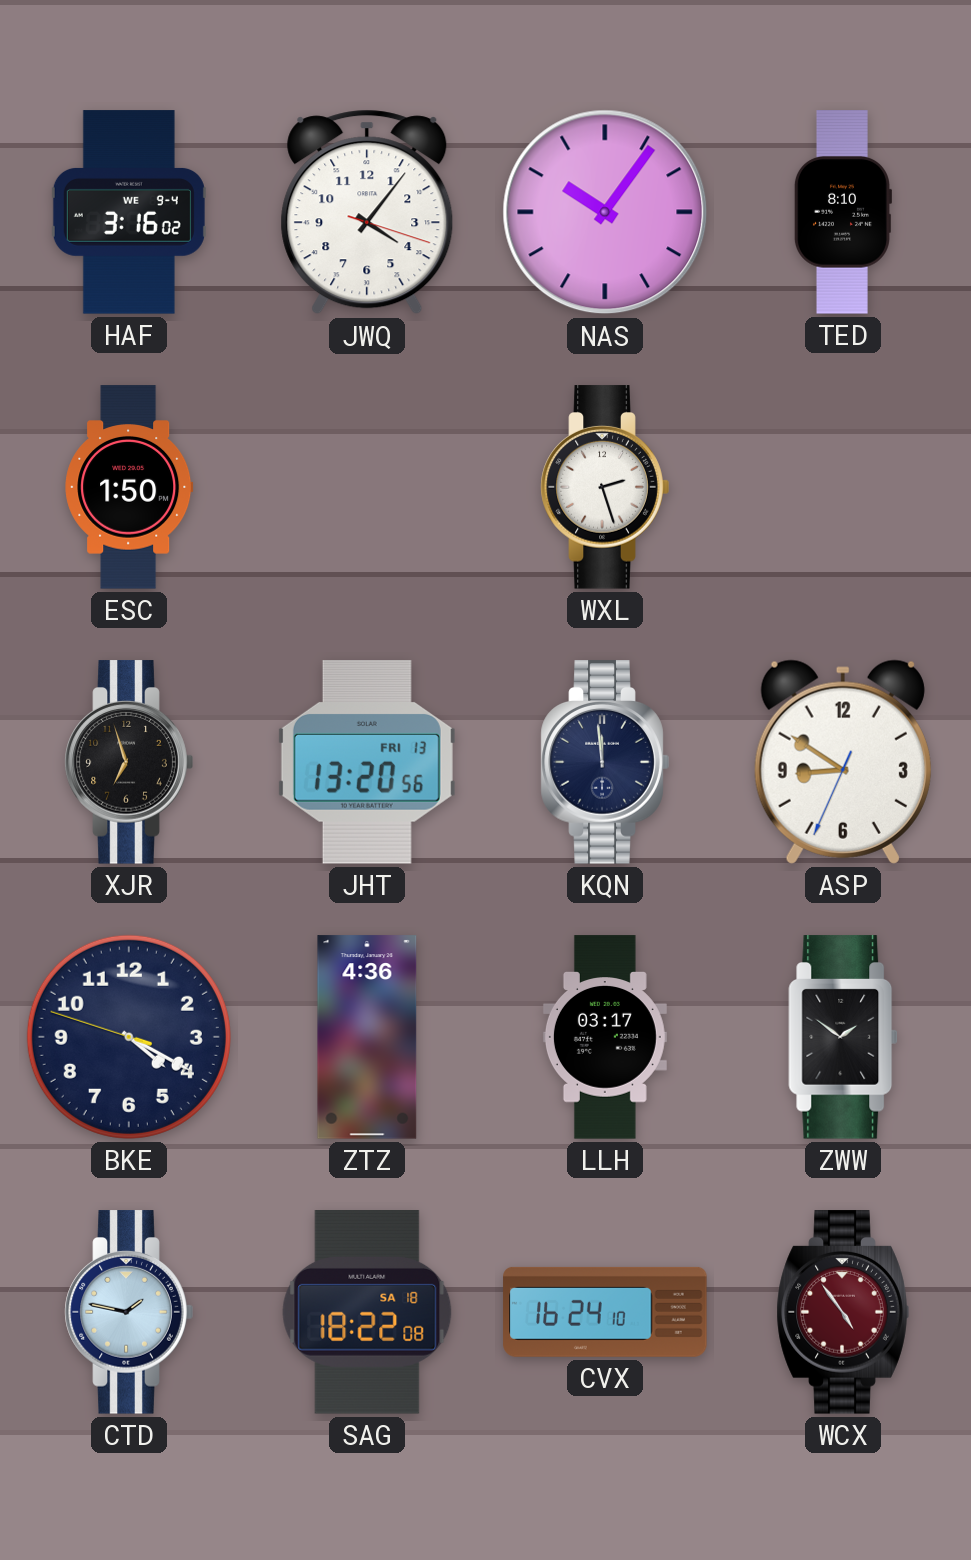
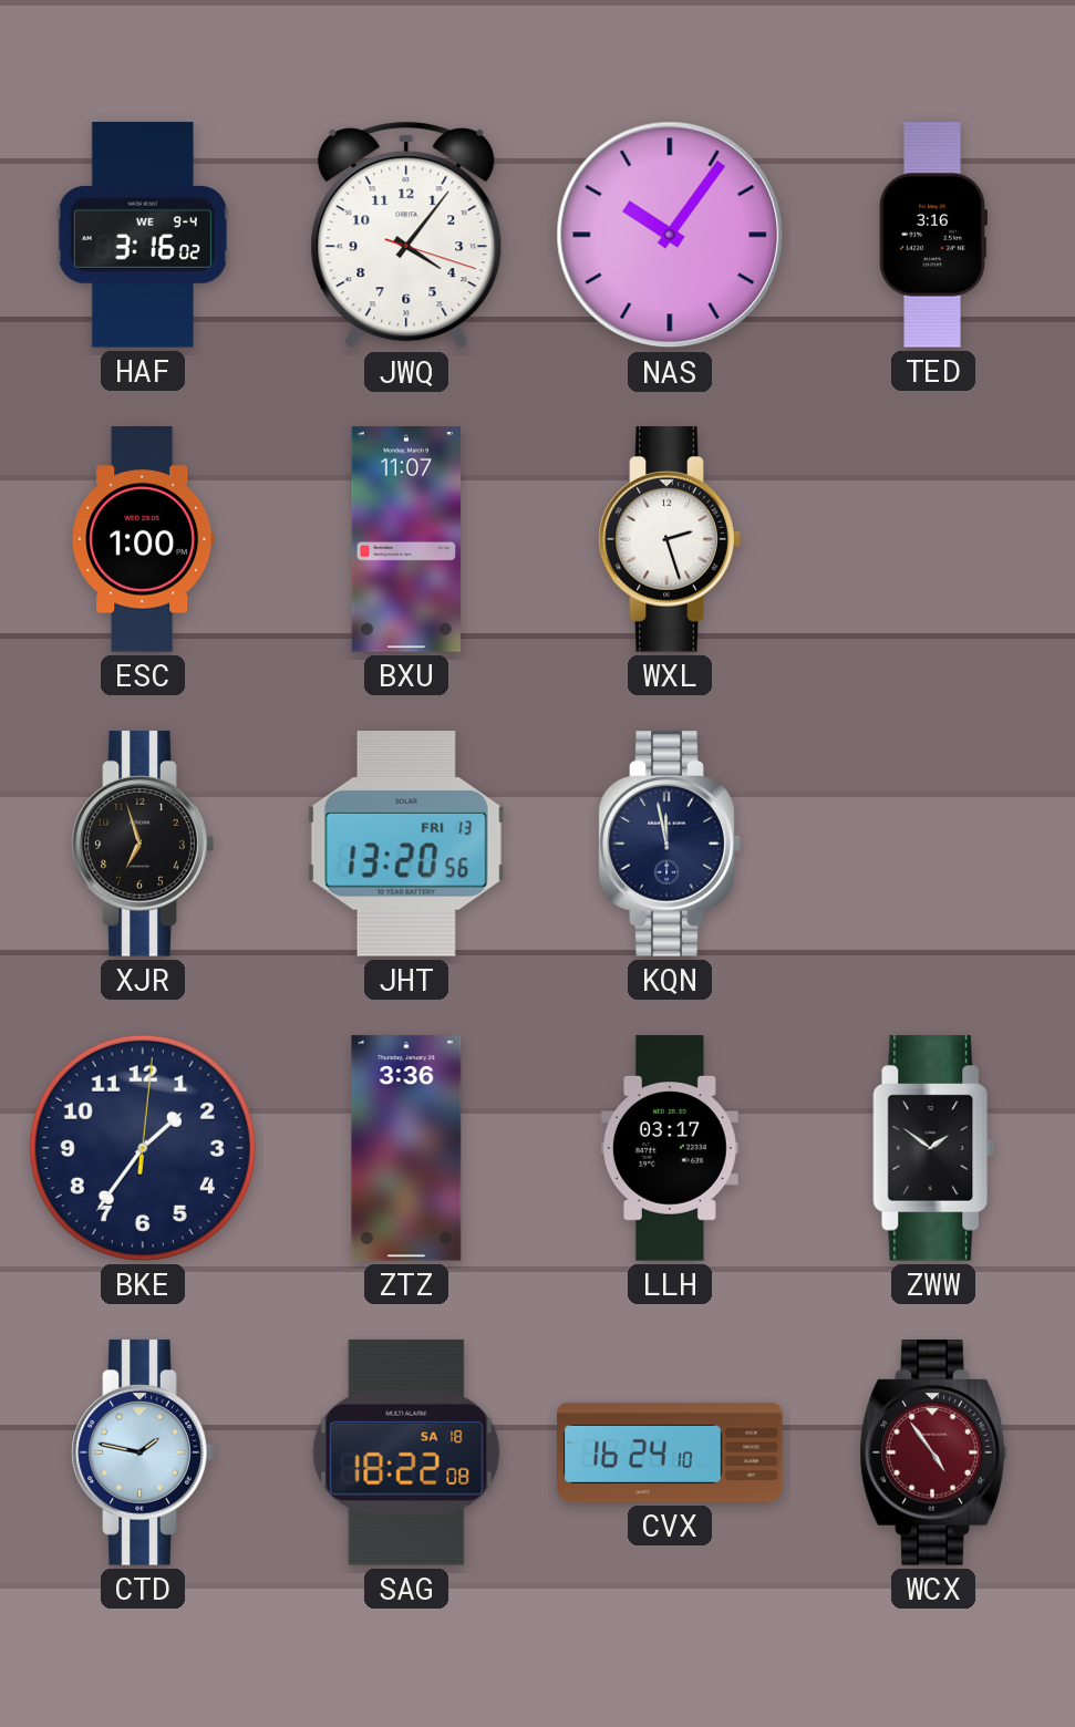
TED: 8:10 -> 3:16 (932, 235)
ESC: 1:50 -> 1:00 (143, 539)
BXU: none -> 11:07 (405, 539)
KQN: 11:59 -> 11:58 (670, 844)
ASP: 8:50 -> none (843, 762)
BKE: 4:19 -> 1:36 (143, 1148)
ZTZ: 4:36 -> 3:36 (406, 1148)
